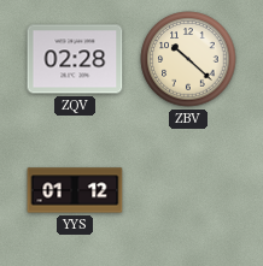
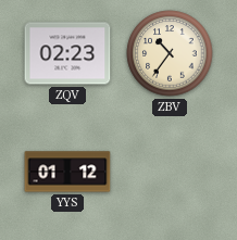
ZQV: 02:28 -> 02:23 (67, 53)
ZBV: 10:22 -> 10:36 (170, 53)
